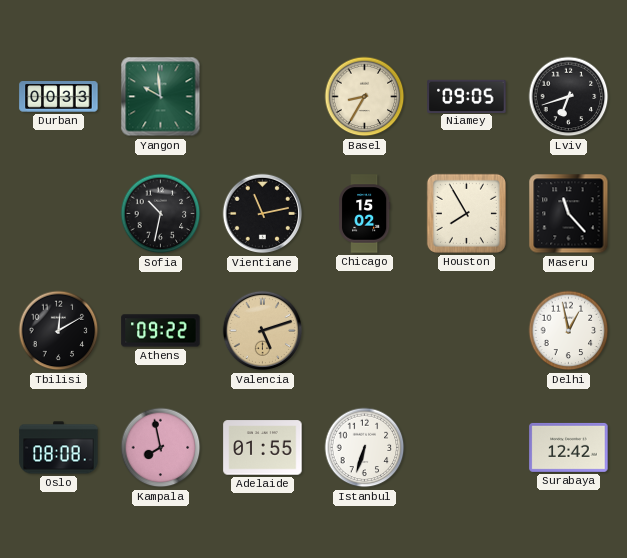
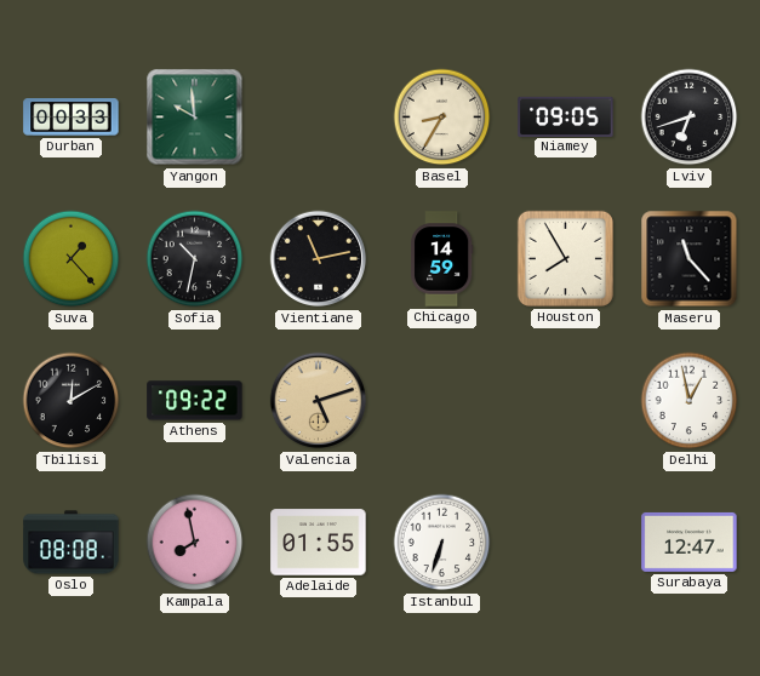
Suva: none -> 1:23 (72, 259)
Chicago: 15:02 -> 14:59 (441, 259)
Surabaya: 12:42 -> 12:47 (690, 542)
